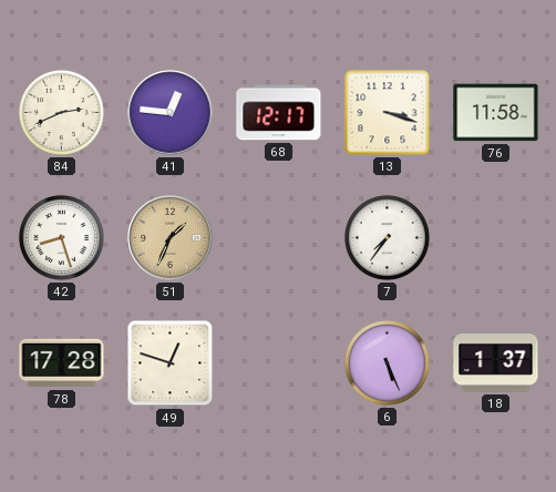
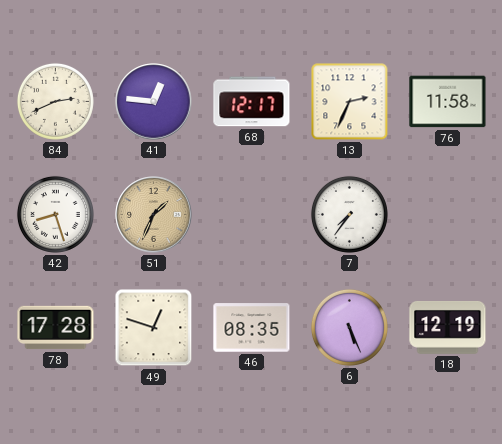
13: 3:18 -> 2:34 (350, 102)
46: none -> 08:35 (252, 328)
18: 1:37 -> 12:19 (448, 327)
